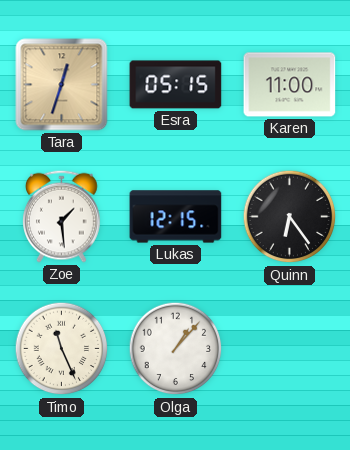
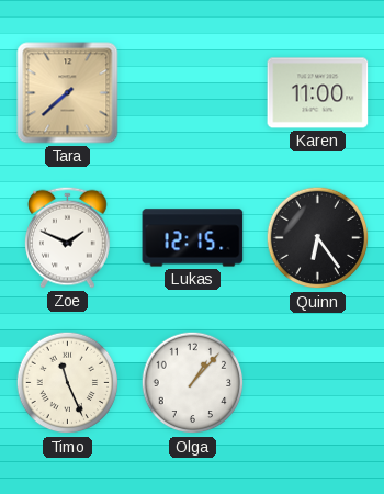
Tara: 12:33 -> 7:38 (68, 93)
Esra: 05:15 -> none (176, 85)
Zoe: 1:29 -> 1:49 (68, 237)
